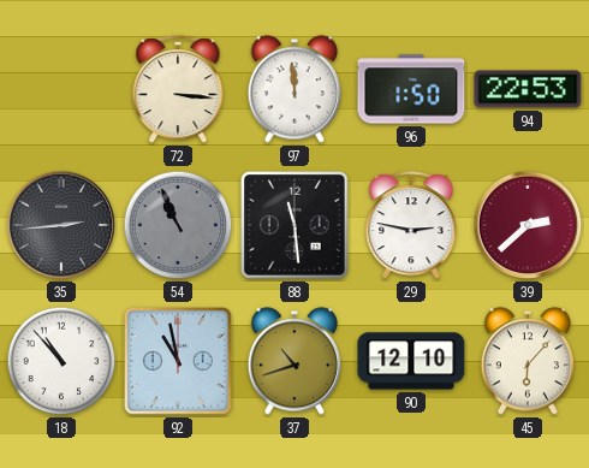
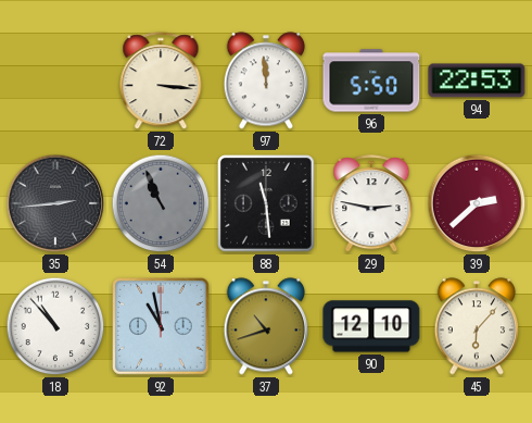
96: 1:50 -> 5:50 (371, 80)
